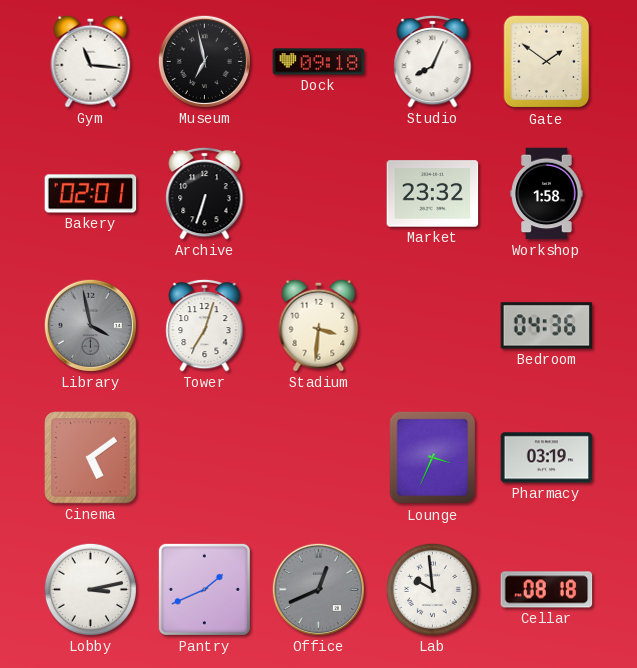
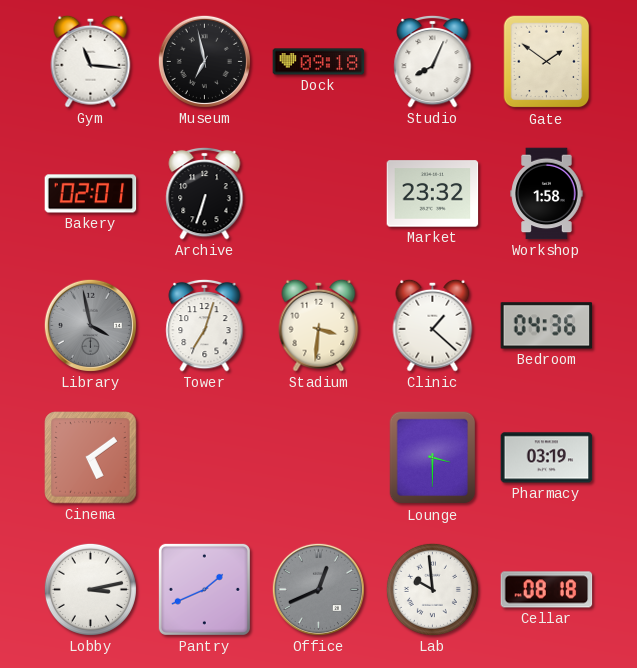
Clinic: none -> 1:22 (433, 325)
Lounge: 3:34 -> 3:30 (433, 458)
